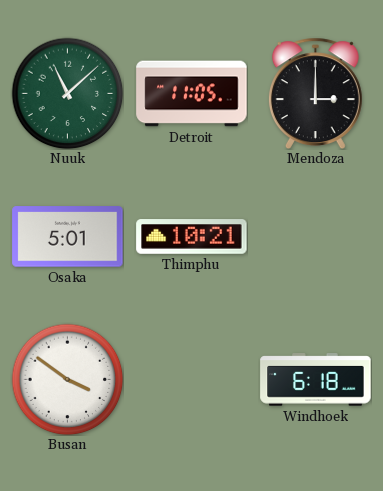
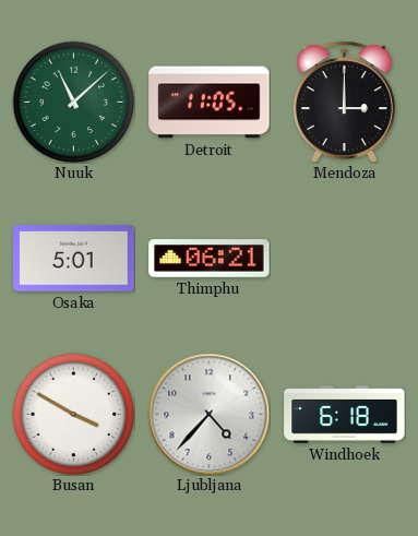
Thimphu: 10:21 -> 06:21 (210, 259)
Busan: 3:51 -> 3:50 (73, 414)
Ljubljana: none -> 4:37 (208, 414)
